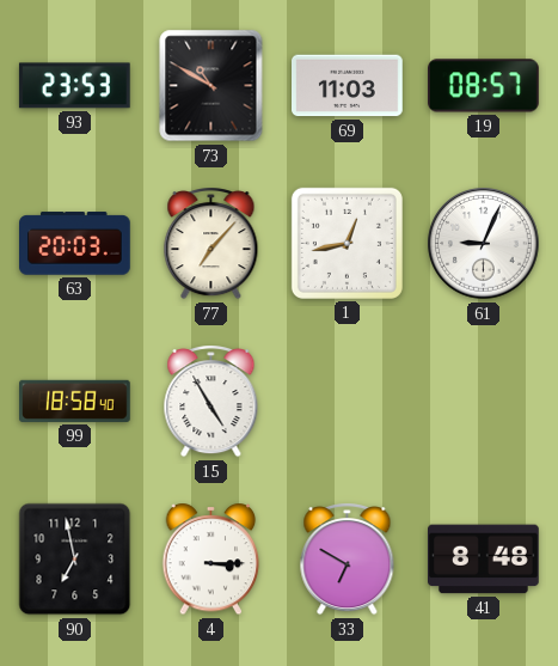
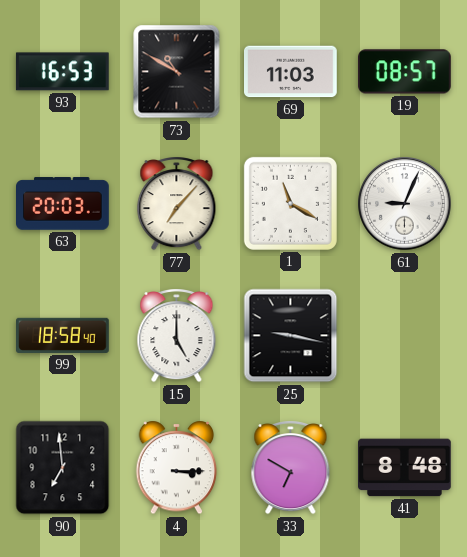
93: 23:53 -> 16:53 (62, 72)
1: 12:43 -> 11:20 (290, 203)
15: 4:55 -> 5:00 (177, 336)
25: none -> 9:17 (291, 336)
90: 6:58 -> 6:59 (63, 468)
